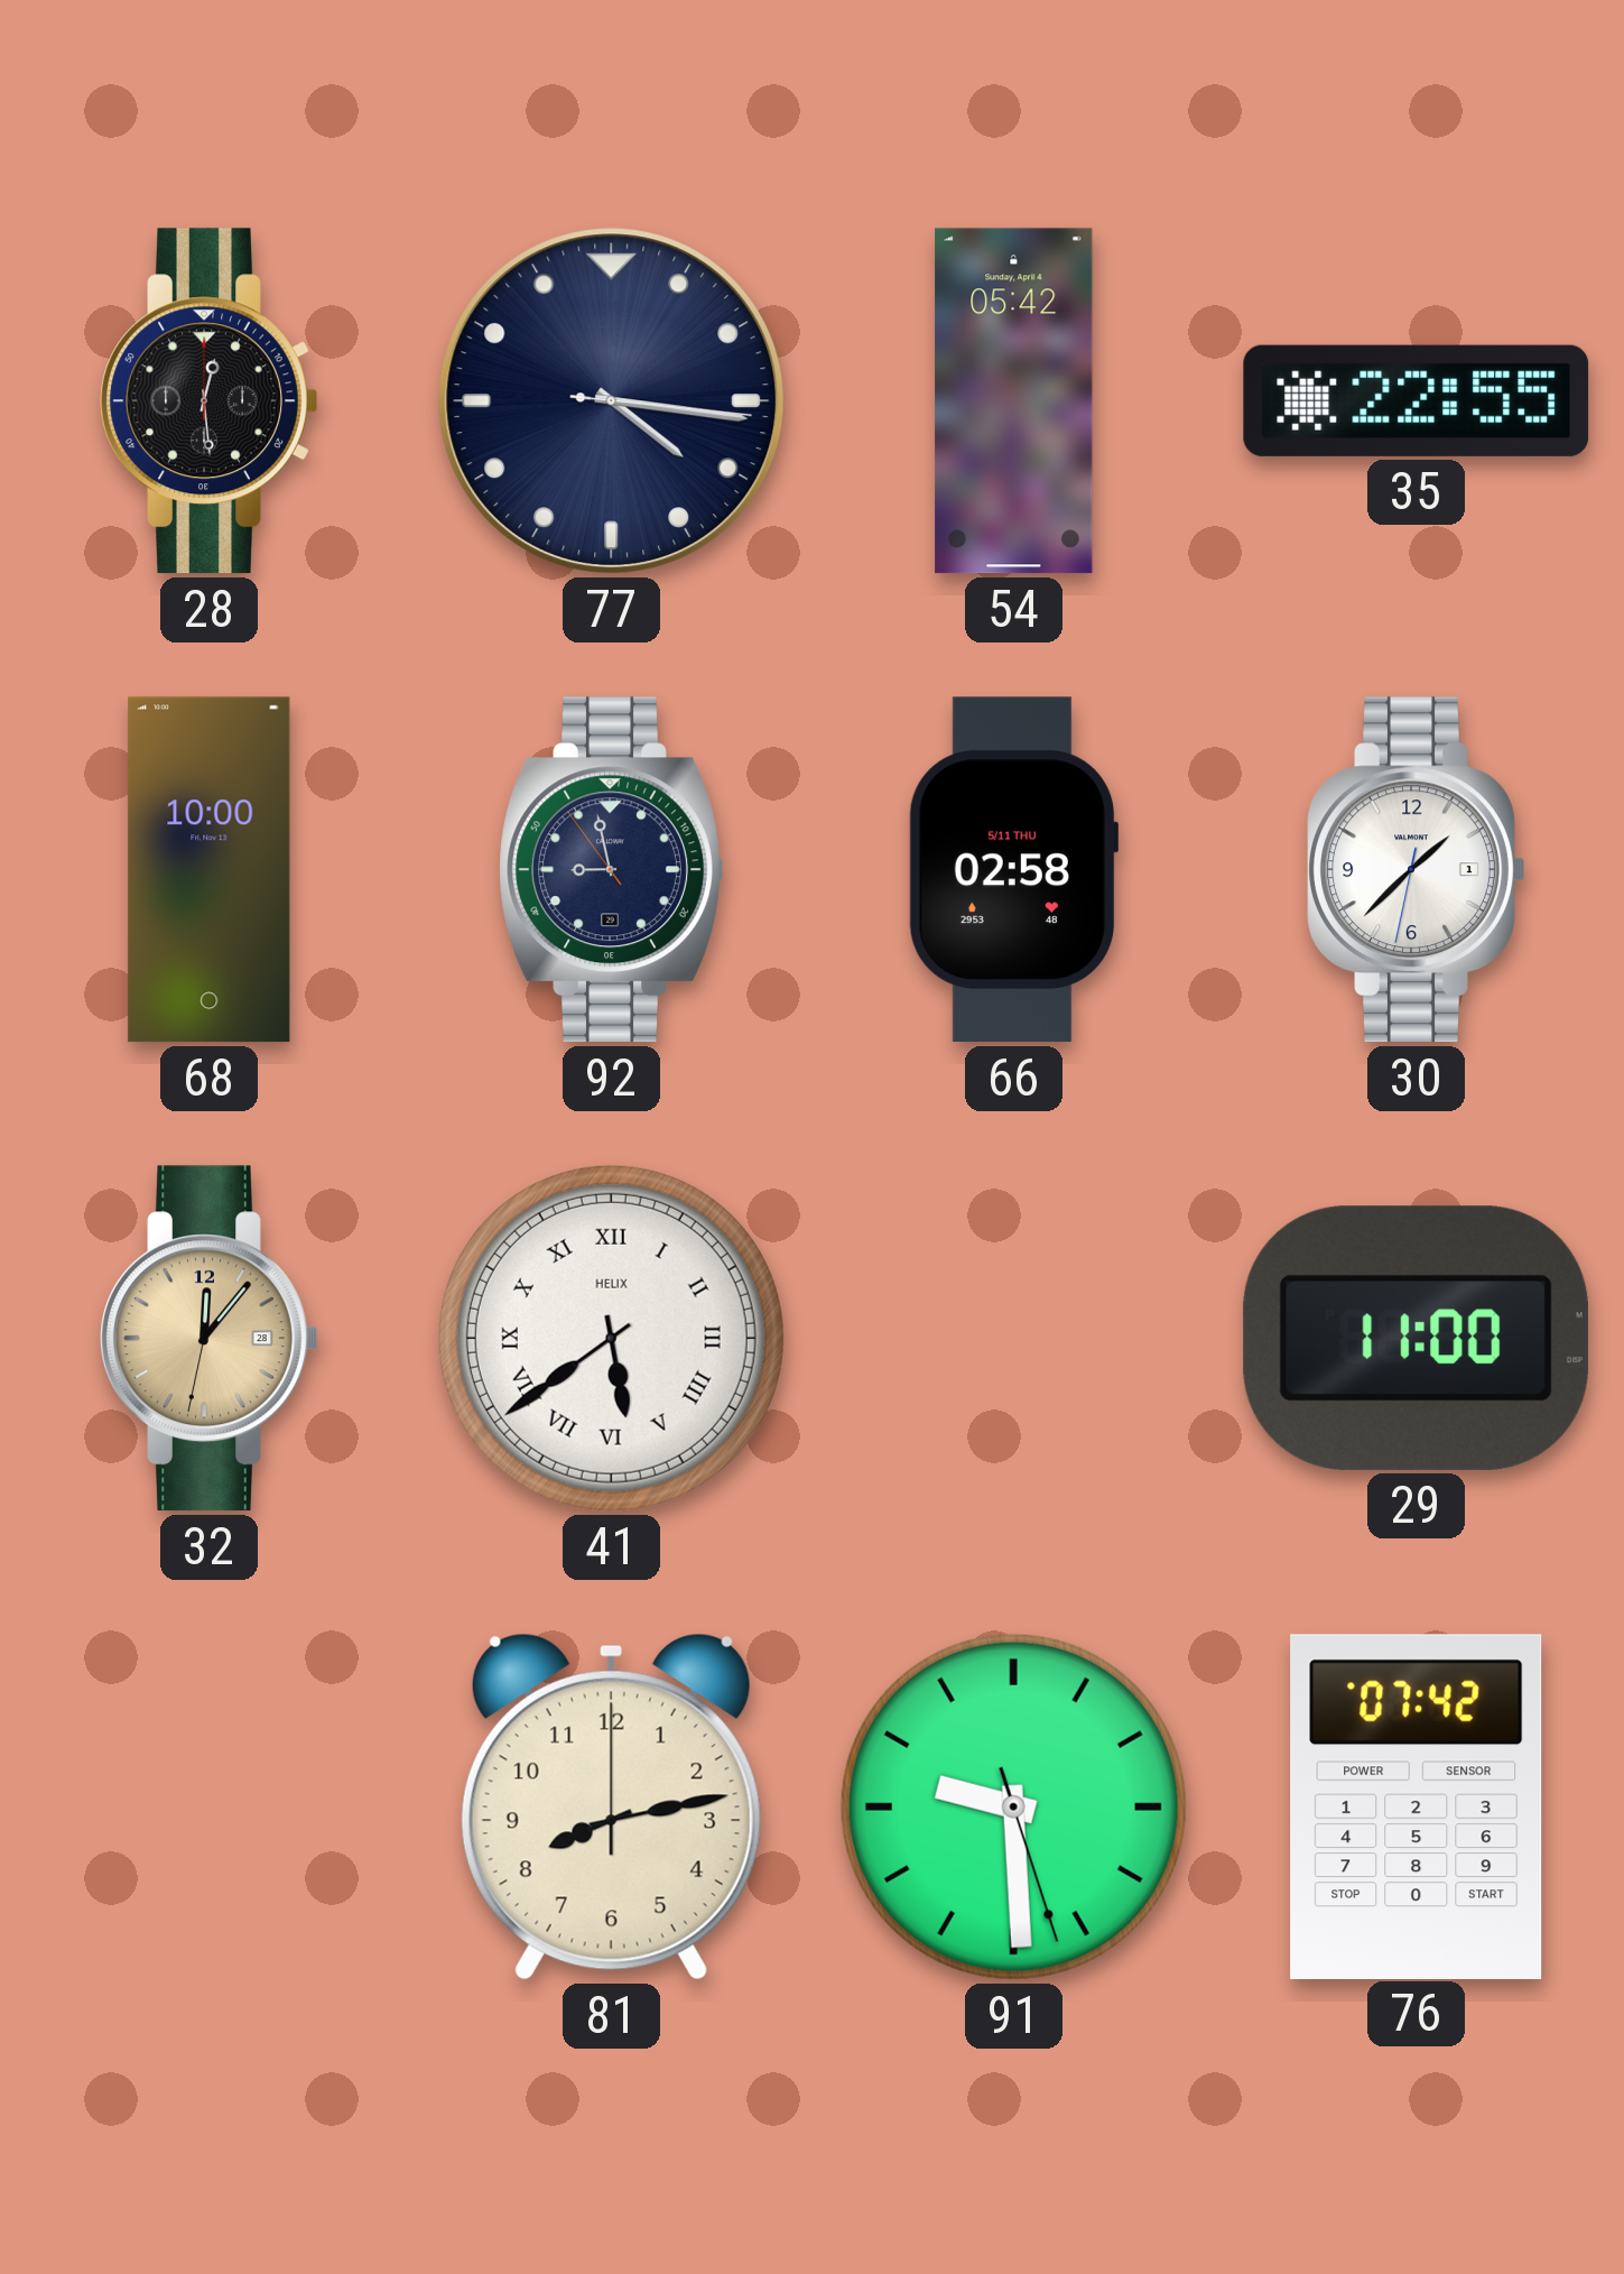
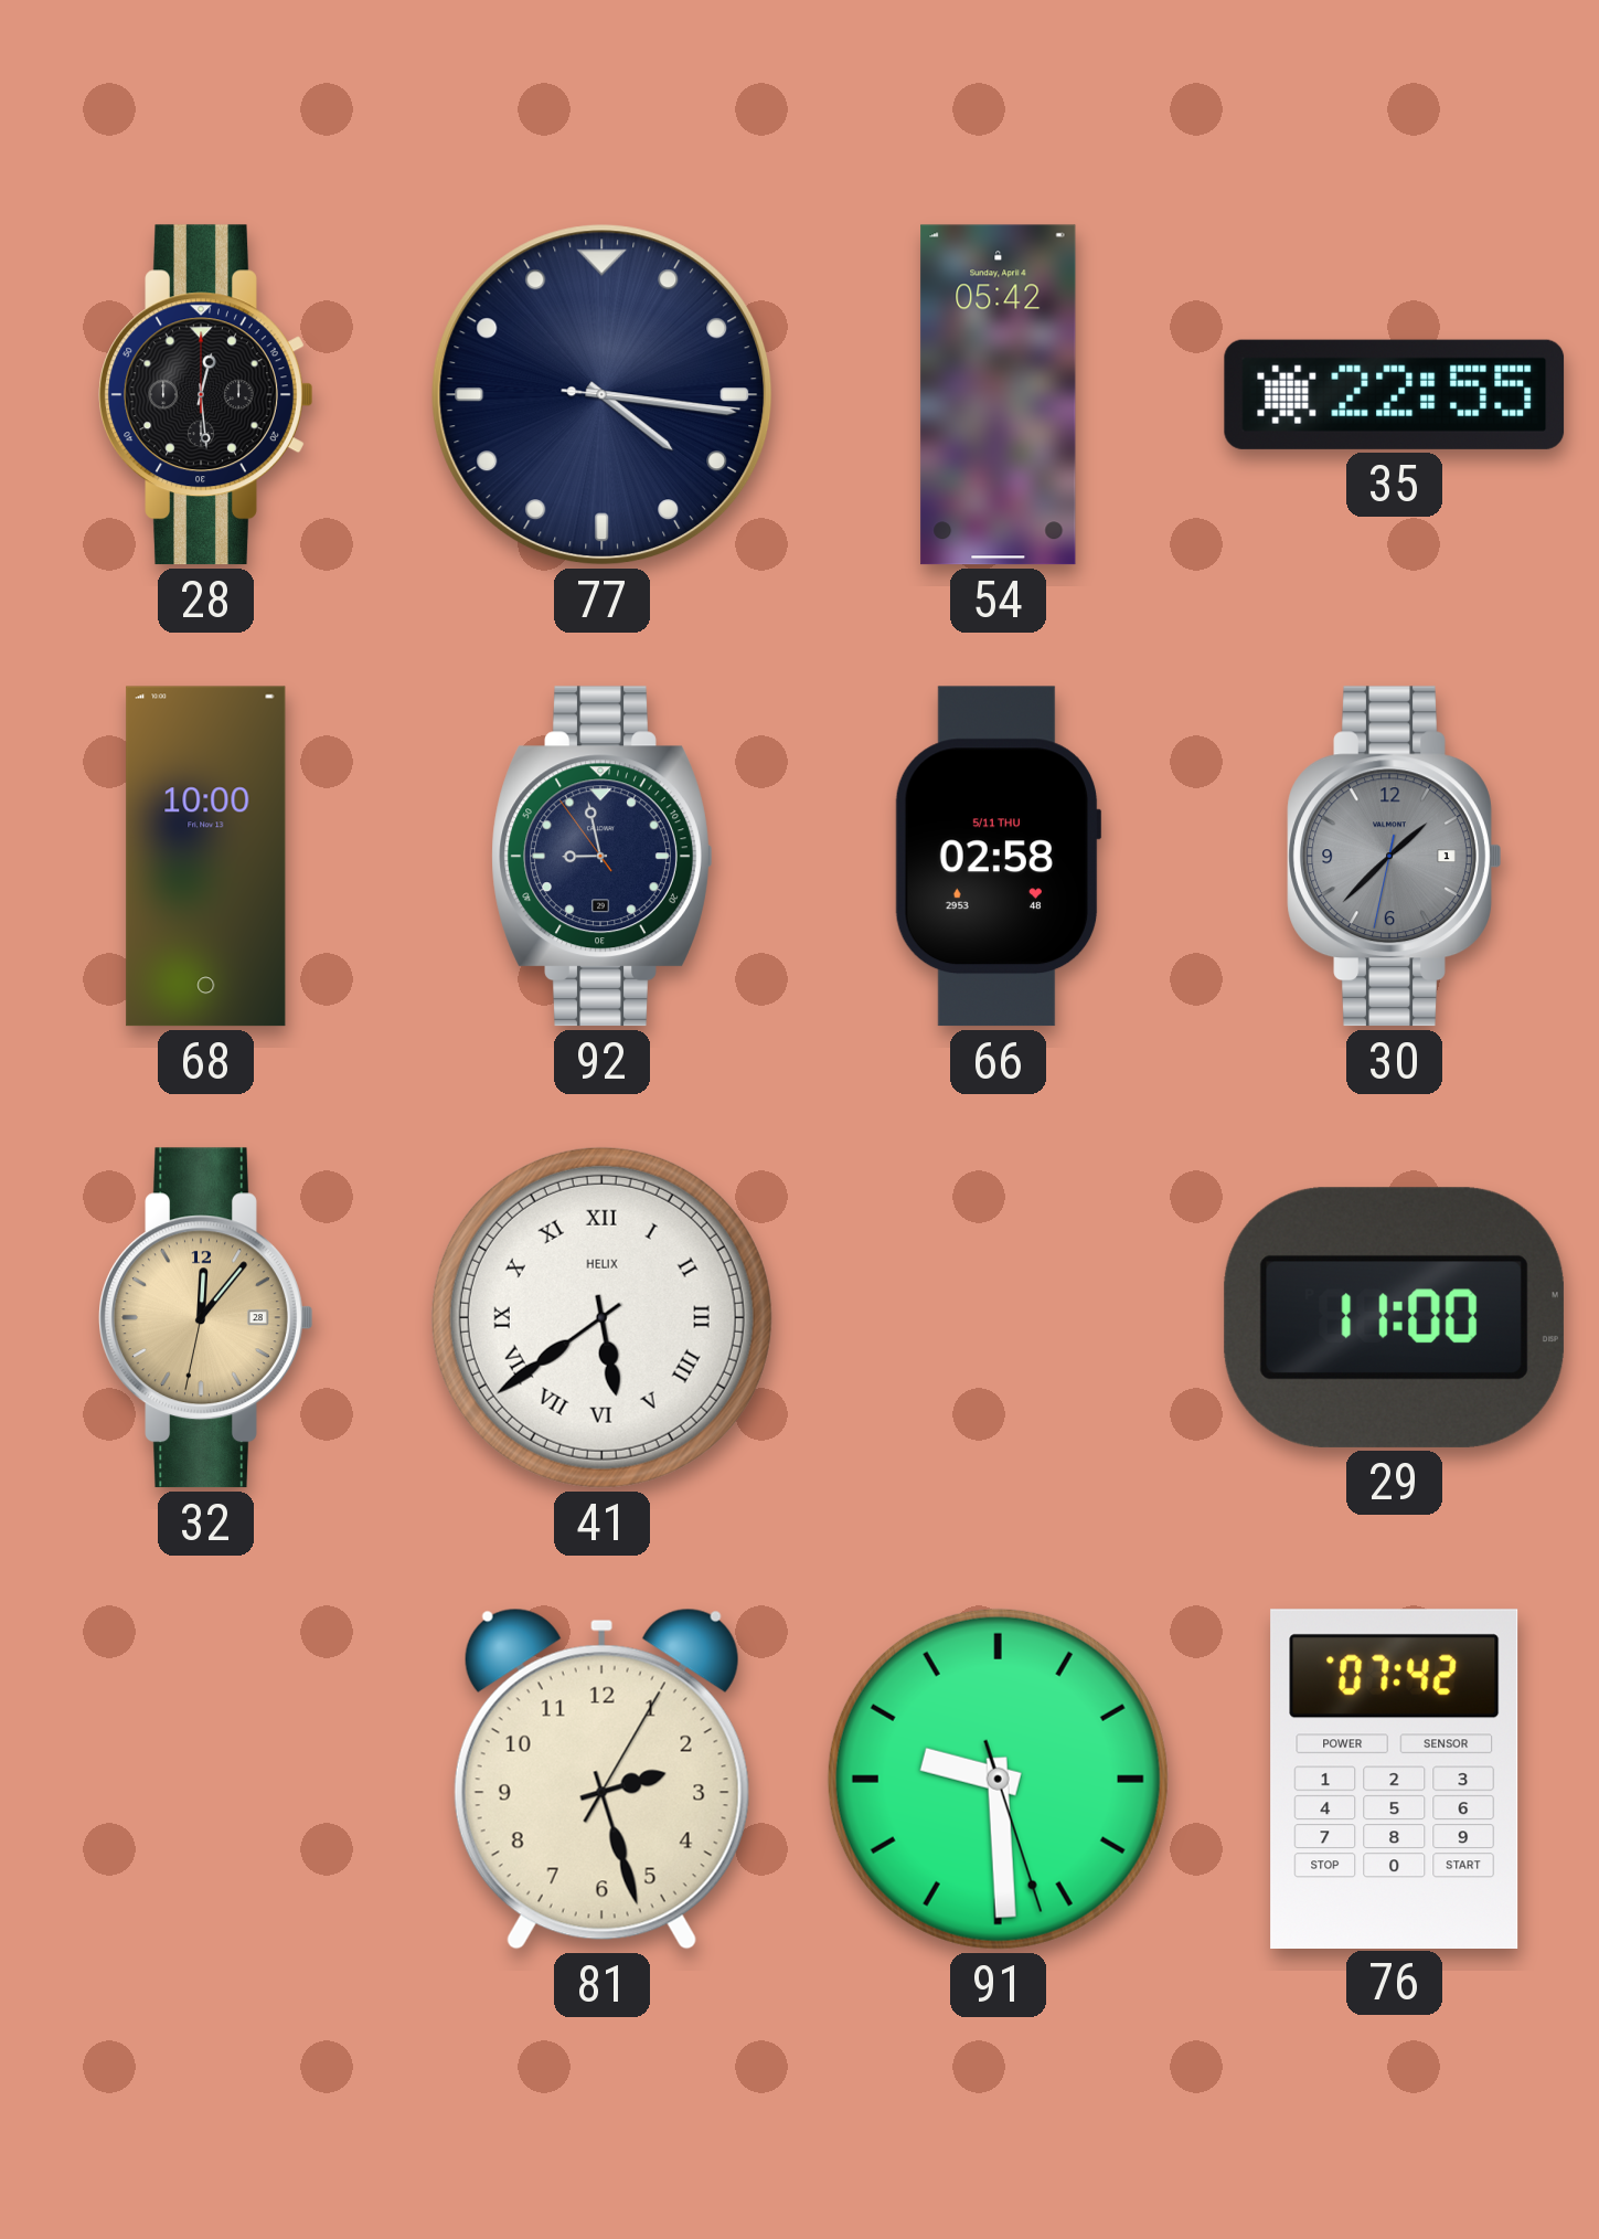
30 dial: white -> grey (1395, 857)
81: 8:13 -> 2:27 (601, 1779)
